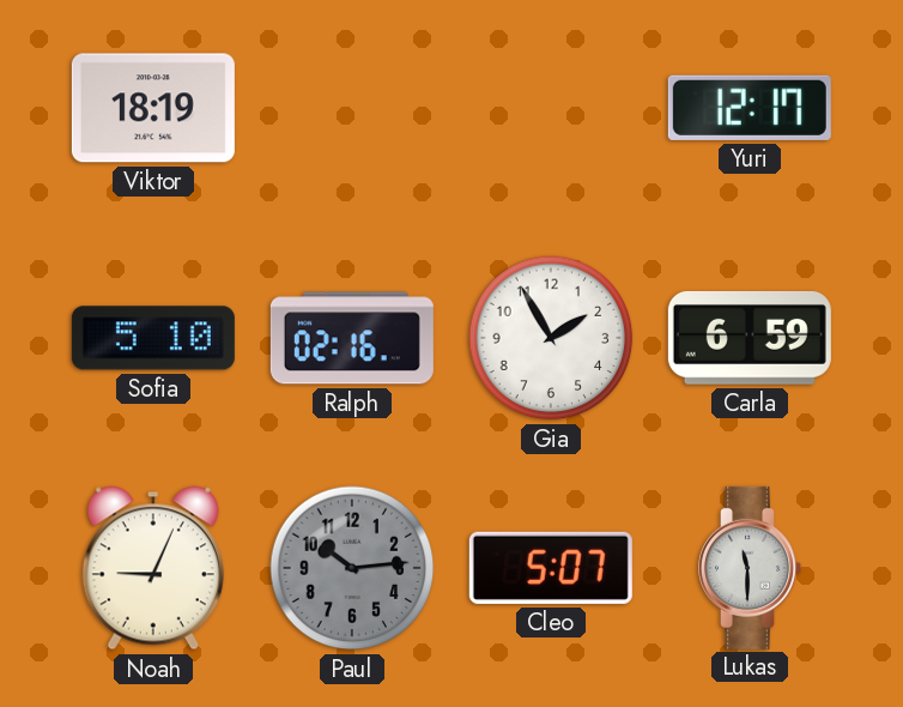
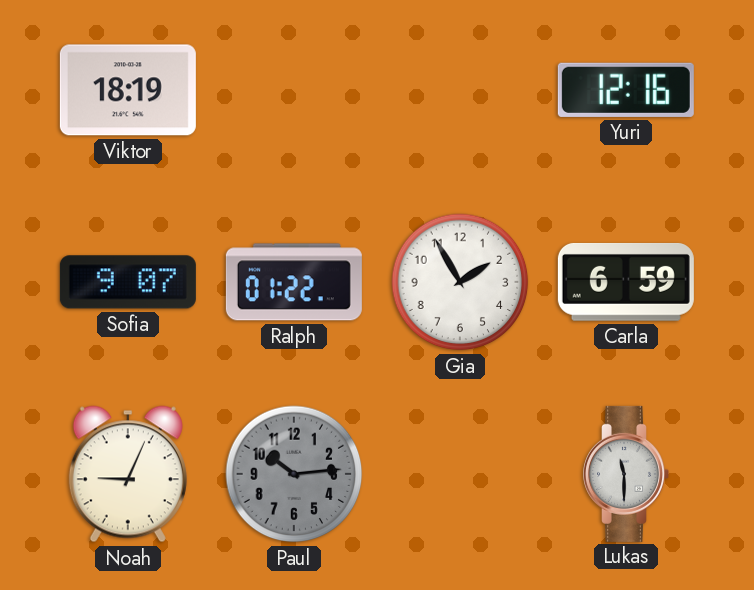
Yuri: 12:17 -> 12:16 (626, 90)
Sofia: 5:10 -> 9:07 (128, 282)
Ralph: 02:16 -> 01:22 (294, 282)
Cleo: 5:07 -> none (551, 568)
